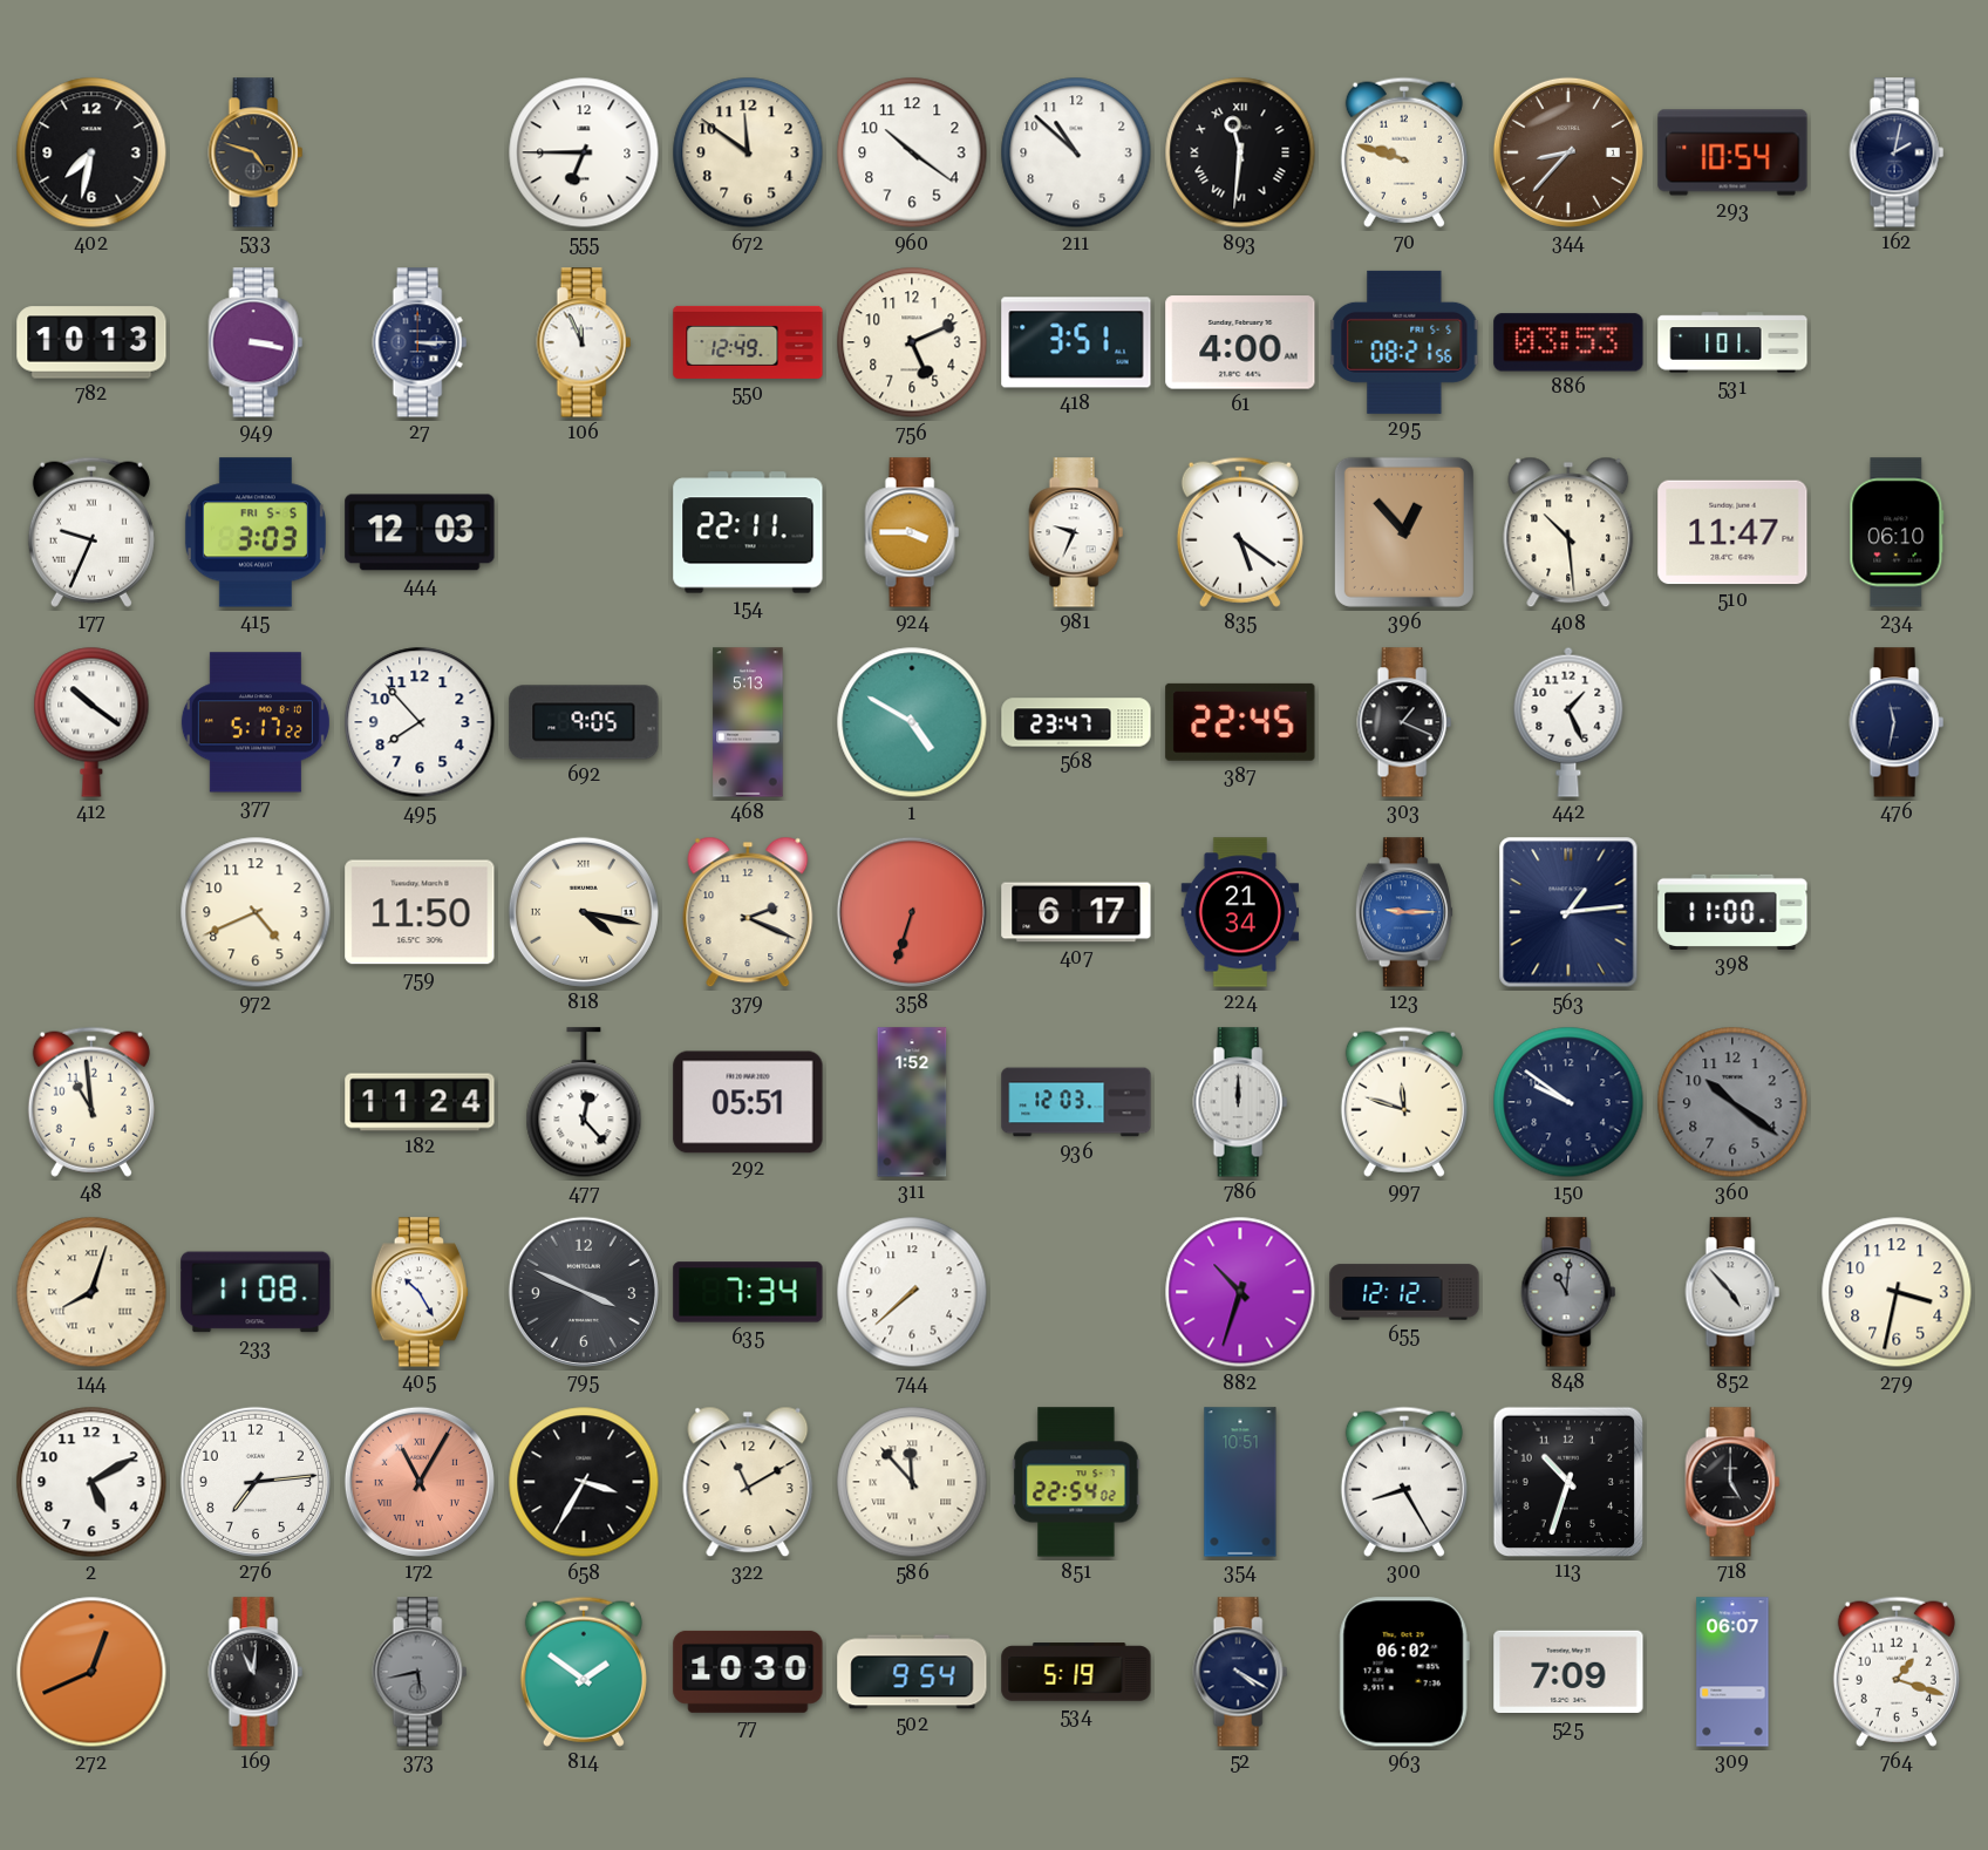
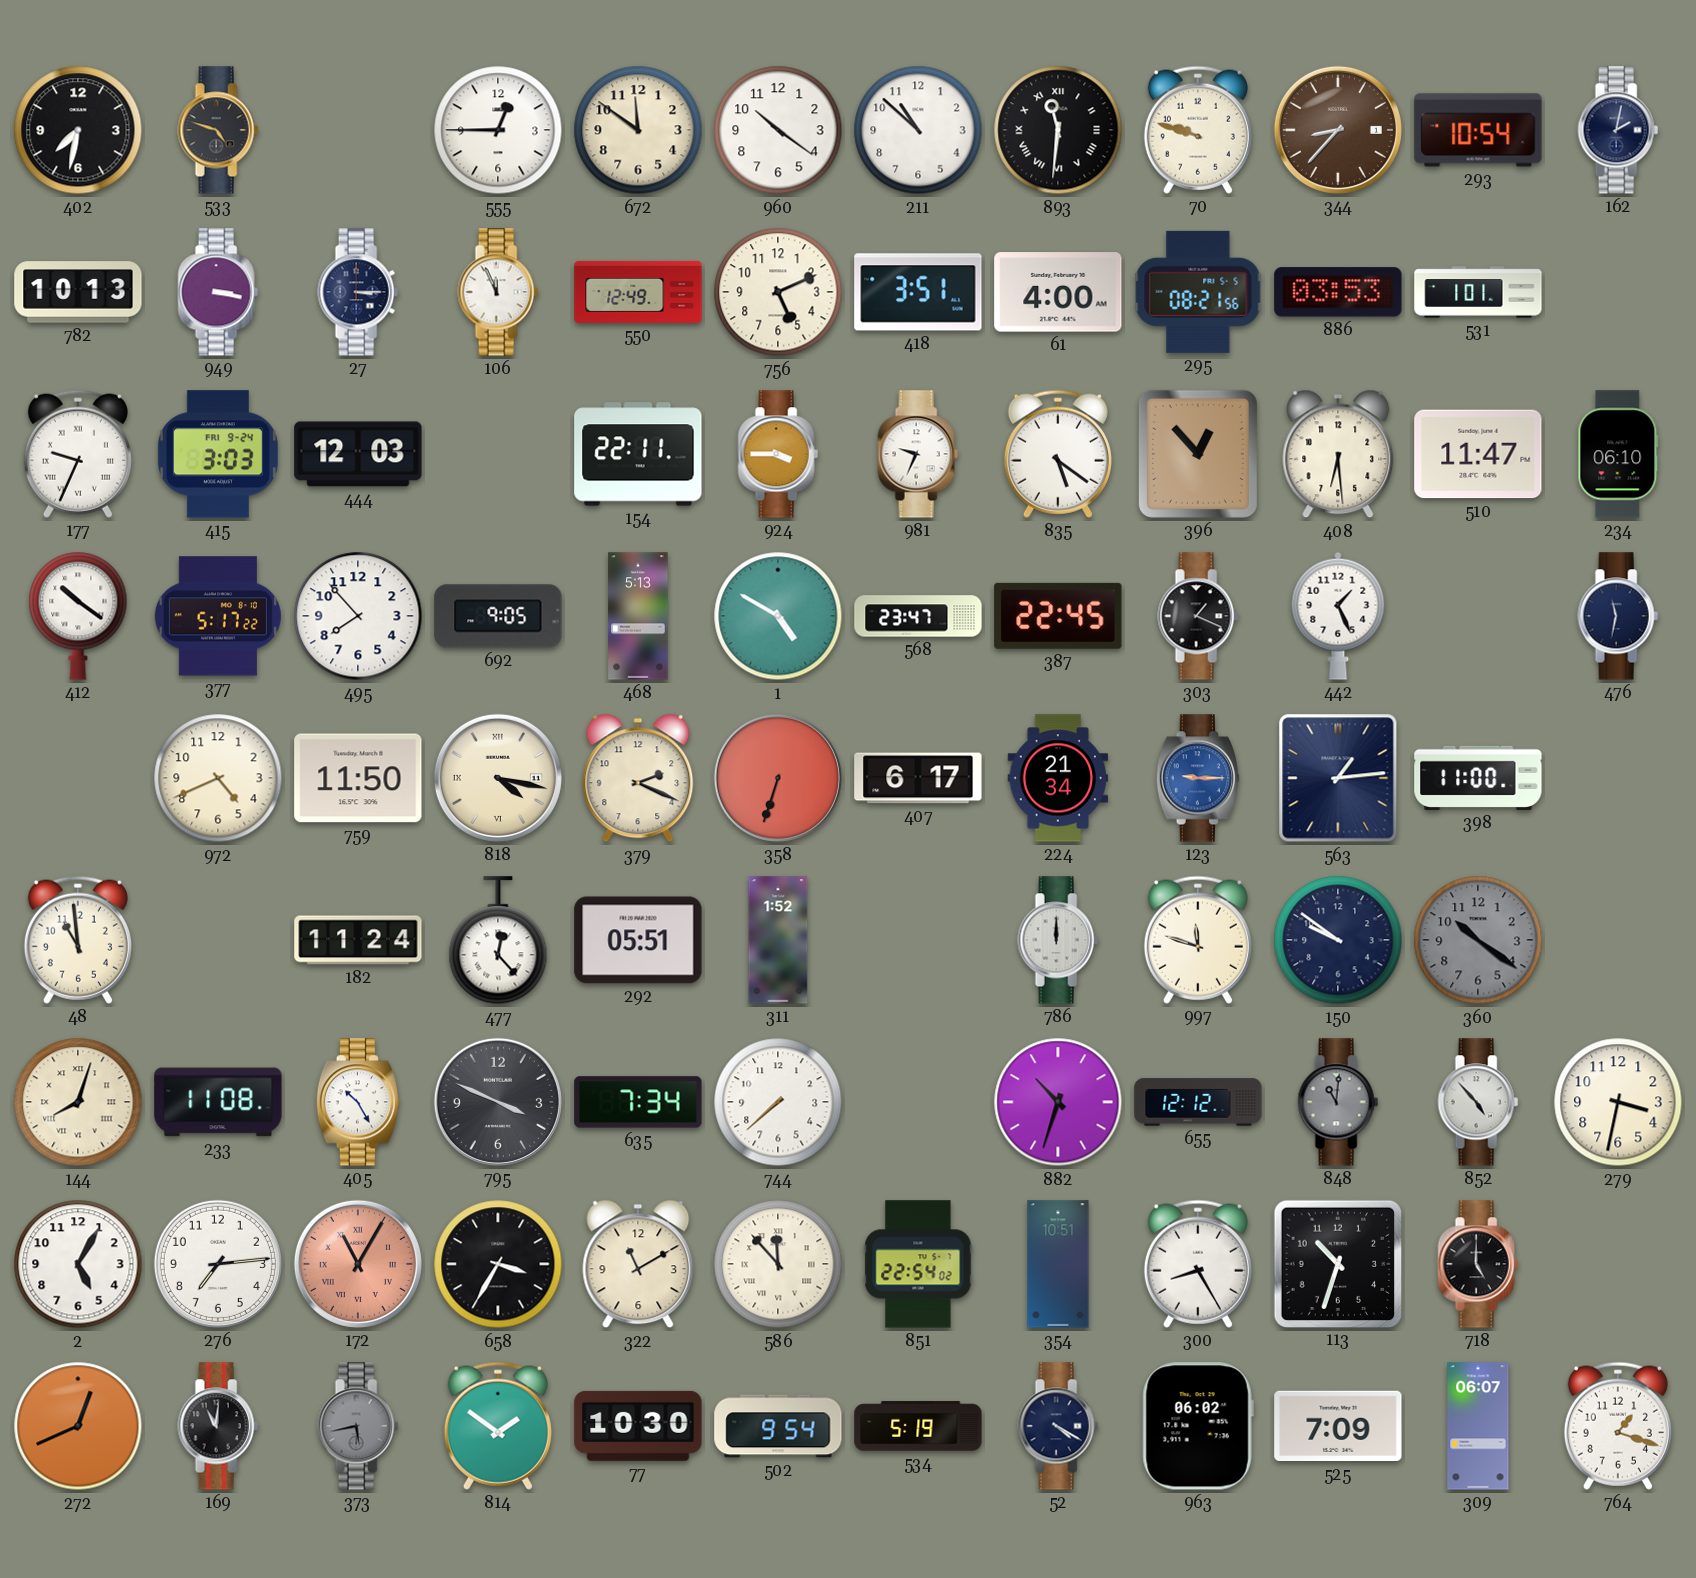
555: 6:45 -> 12:45 (498, 130)
415 date: FRI 5-5 -> FRI 9-24 (218, 454)
408: 10:29 -> 6:29 (1338, 454)
936: 12:03 -> none (1076, 1102)
2: 5:10 -> 5:05 (78, 1264)
